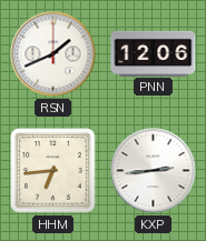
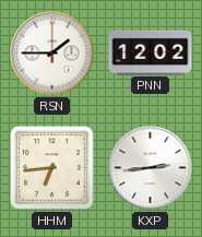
RSN: 1:41 -> 1:45 (52, 54)
PNN: 12:06 -> 12:02 (151, 52)
